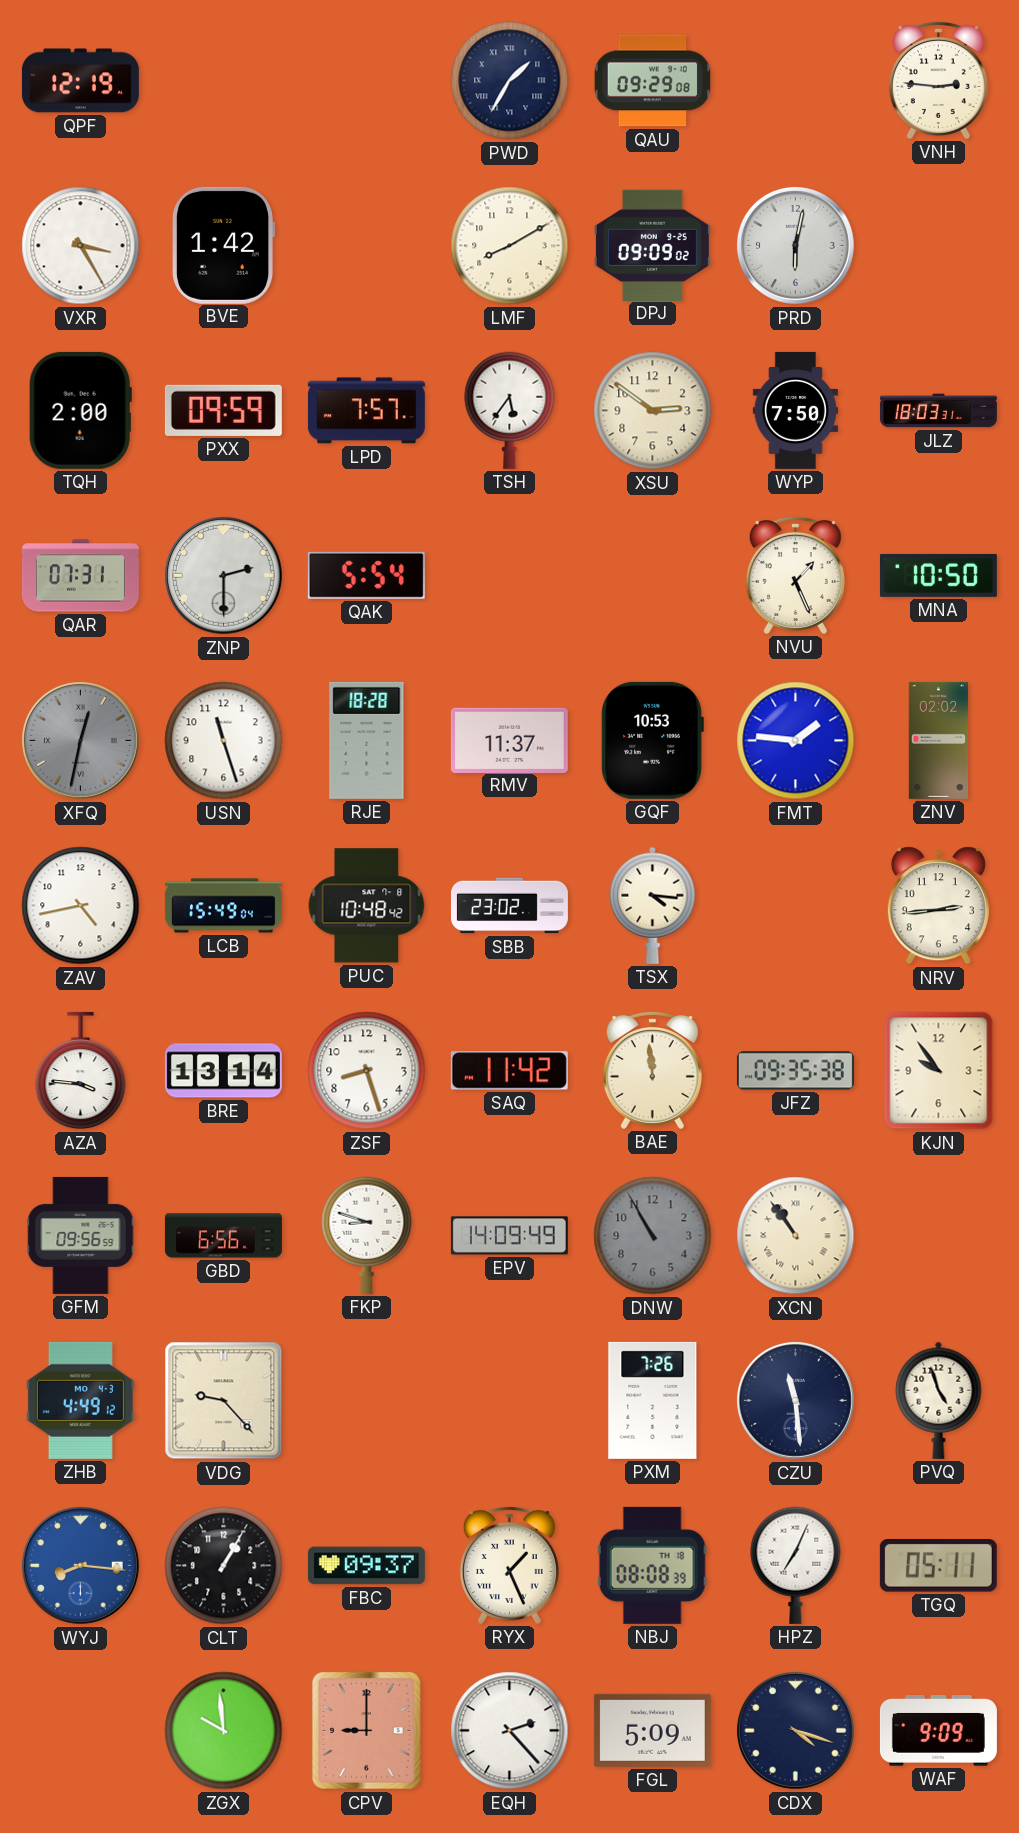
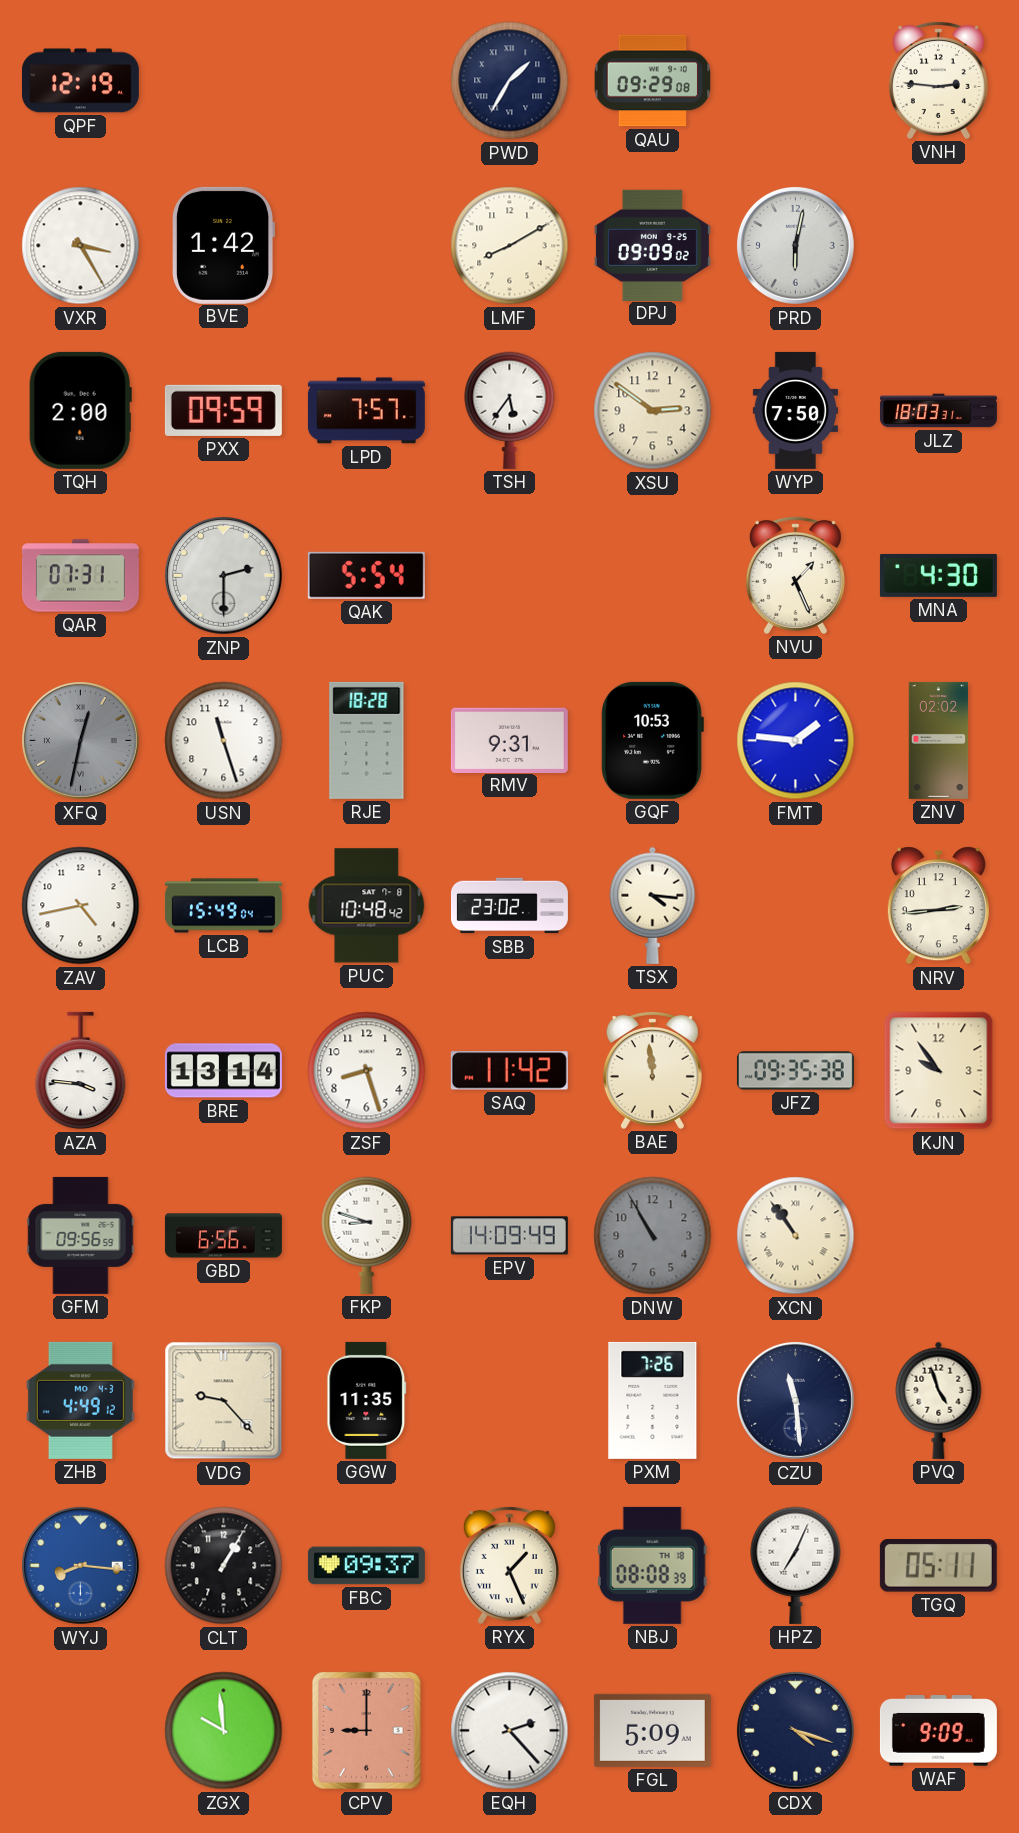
MNA: 10:50 -> 4:30 (938, 575)
RMV: 11:37 -> 9:31 (509, 740)
GGW: none -> 11:35 (367, 1400)
